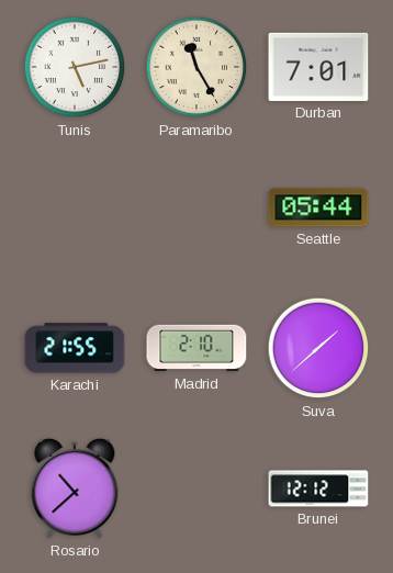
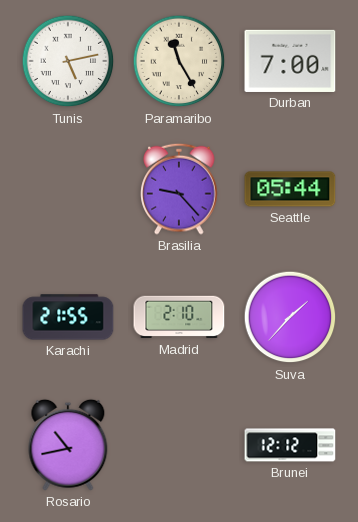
Durban: 7:01 -> 7:00 (290, 61)
Brasilia: none -> 9:23 (179, 189)
Suva: 1:38 -> 1:37 (290, 317)
Rosario: 10:38 -> 10:43 (68, 445)
